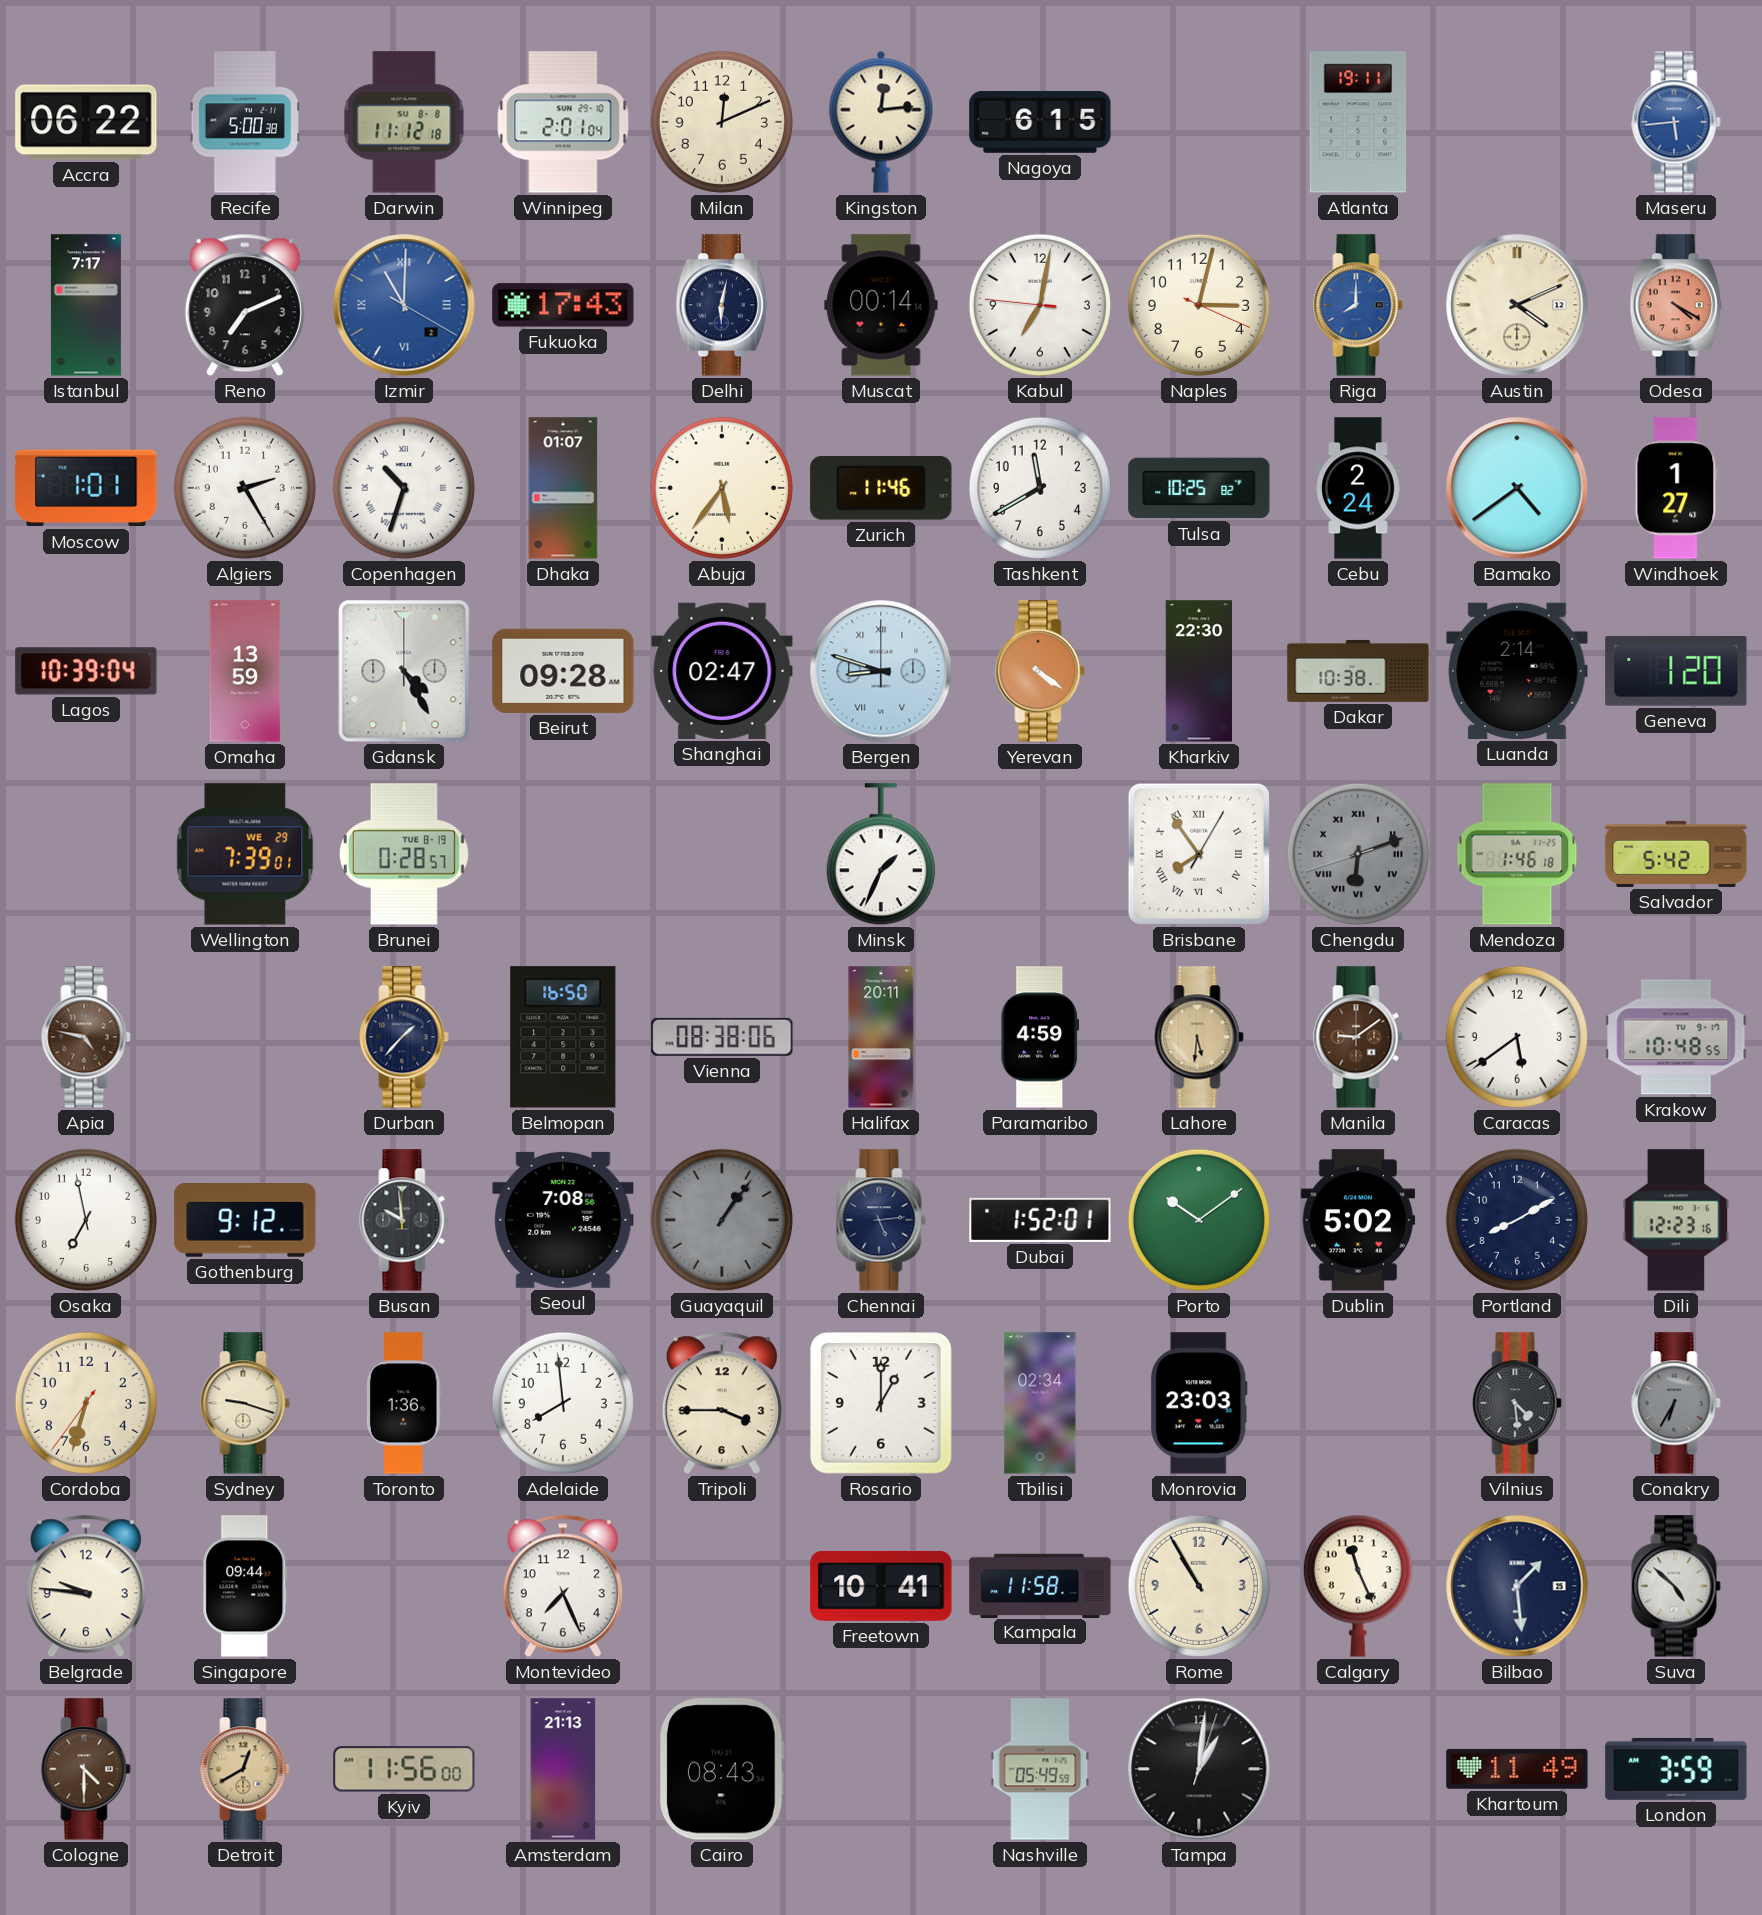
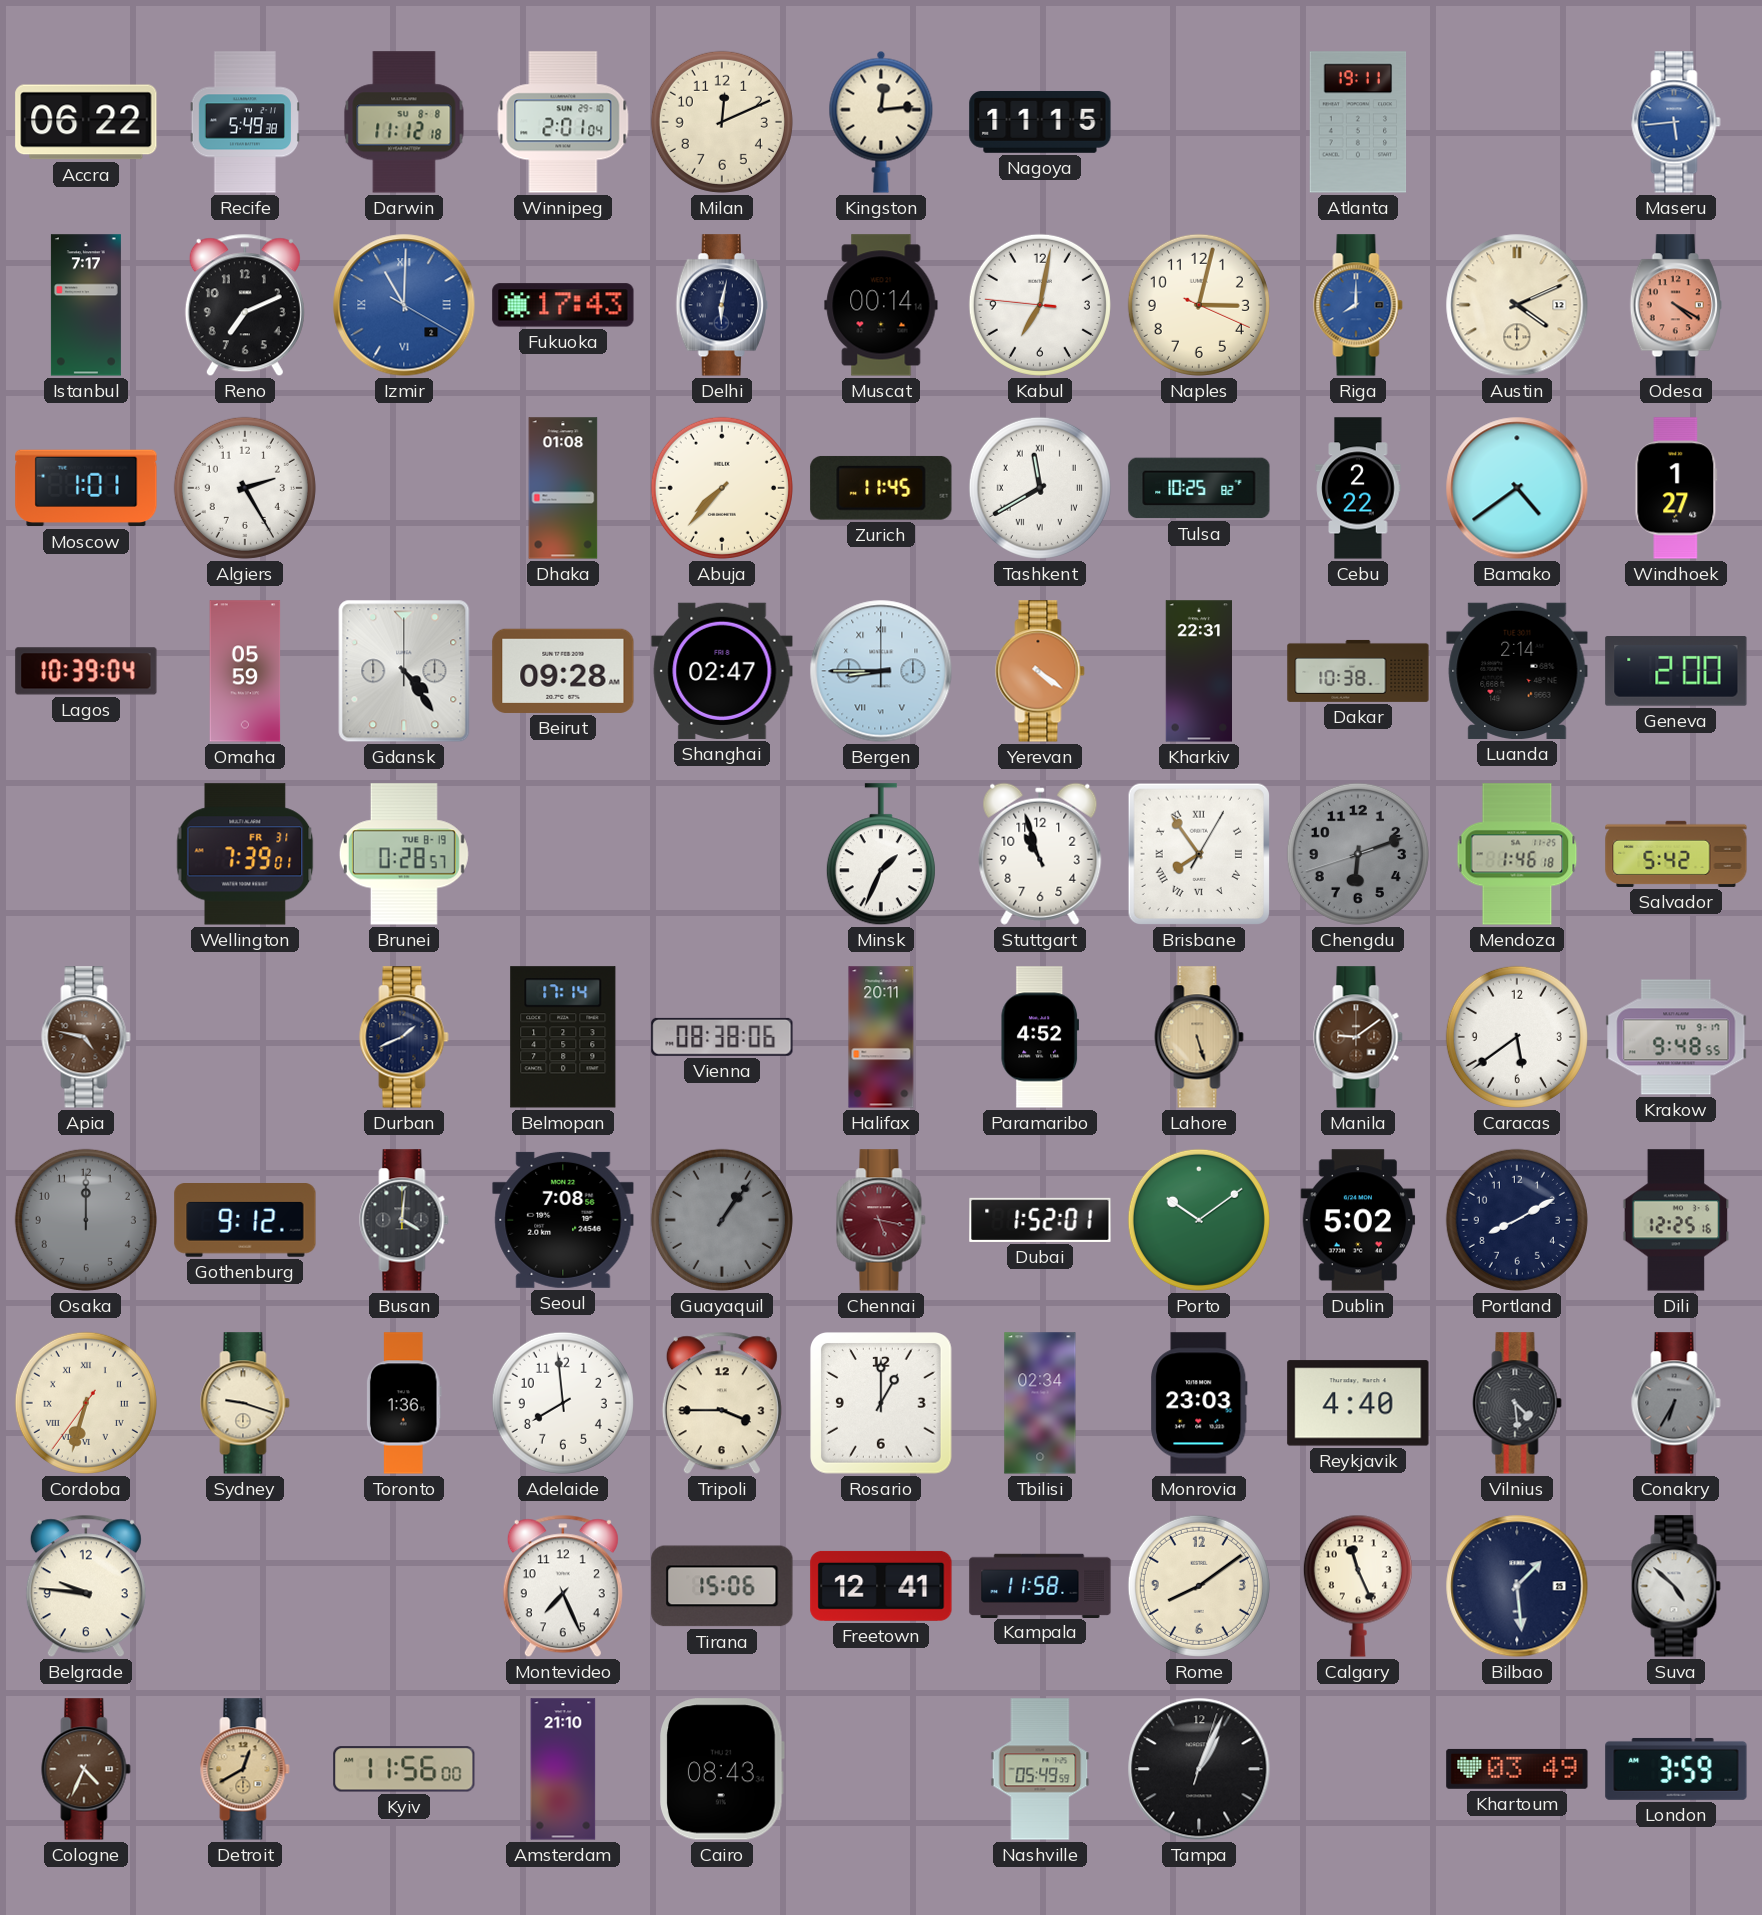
Recife: 5:00 -> 5:49 (244, 122)
Nagoya: 6:15 -> 11:15 (1040, 122)
Copenhagen: 10:33 -> none (404, 488)
Dhaka: 01:07 -> 01:08 (563, 488)
Abuja: 5:36 -> 7:37 (722, 488)
Zurich: 11:46 -> 11:45 (881, 488)
Tashkent numerals: Arabic -> Roman (1040, 488)
Cebu: 2:24 -> 2:22 (1358, 488)
Omaha: 13:59 -> 05:59 (245, 671)
Gdansk: 4:25 -> 4:24 (404, 671)
Bergen: 8:48 -> 8:45 (881, 671)
Kharkiv: 22:30 -> 22:31 (1199, 671)
Geneva: 1:20 -> 2:00 (1676, 672)
Wellington date: WE 29 -> FR 31 (245, 854)
Stuttgart: none -> 10:57 (1040, 854)
Chengdu numerals: Roman -> Arabic (1358, 854)
Durban: 1:37 -> 1:41 (404, 1037)
Belmopan: 16:50 -> 17:14 (563, 1037)
Paramaribo: 4:59 -> 4:52 (1039, 1037)
Lahore: 5:31 -> 5:27 (1199, 1037)
Krakow: 10:48 -> 9:48 (1676, 1037)
Osaka: 6:58 -> 12:00 (86, 1220)
Osaka dial: white -> grey (86, 1220)
Busan: 9:59 -> 4:01 (404, 1220)
Chennai: 5:14 -> 5:17 (881, 1220)
Chennai dial: navy -> burgundy (881, 1220)
Dili: 12:23 -> 12:25 (1676, 1220)
Cordoba numerals: Arabic -> Roman (86, 1403)
Reykjavik: none -> 4:40 (1358, 1403)
Singapore: 09:44 -> none (245, 1586)
Tirana: none -> 15:06 (722, 1586)
Freetown: 10:41 -> 12:41 (881, 1586)
Rome: 10:55 -> 8:09 (1199, 1586)
Cologne: 4:30 -> 4:34 (86, 1769)
Amsterdam: 21:13 -> 21:10 (563, 1769)
Tampa: 1:01 -> 1:04 (1199, 1769)
Khartoum: 11:49 -> 03:49 (1517, 1769)
